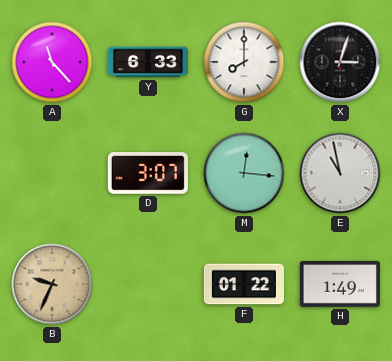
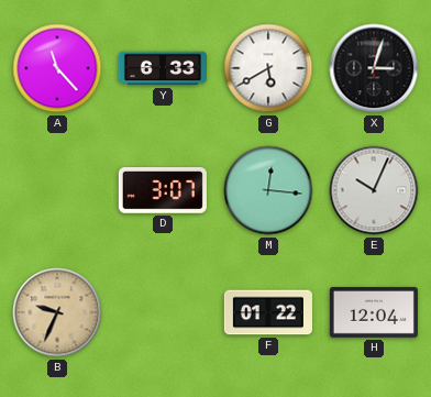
G: 8:00 -> 5:40 (268, 68)
E: 10:58 -> 10:04 (374, 190)
H: 1:49 -> 12:04 (374, 312)
